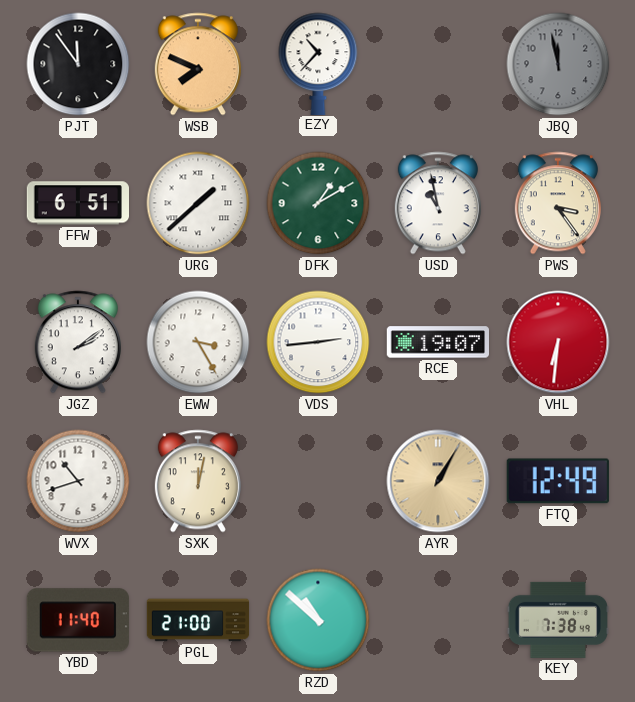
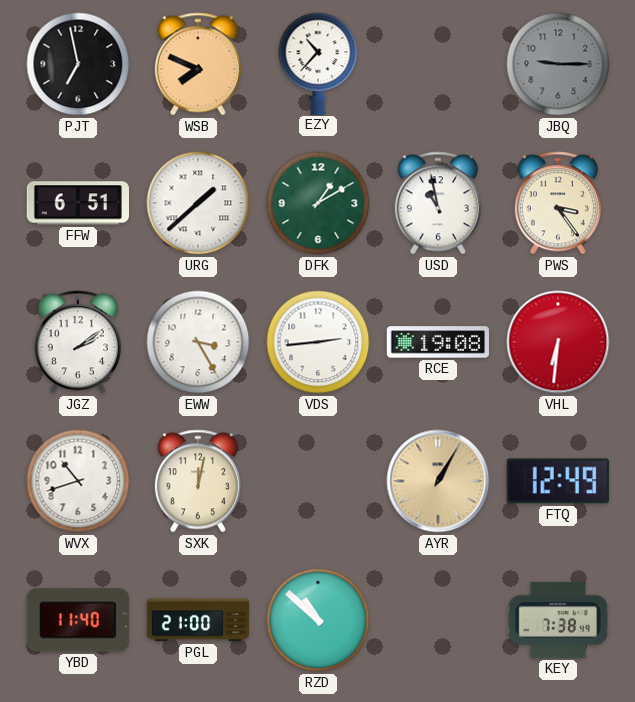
PJT: 11:54 -> 6:58 (78, 64)
JBQ: 11:58 -> 9:15 (558, 64)
RCE: 19:07 -> 19:08 (437, 342)
